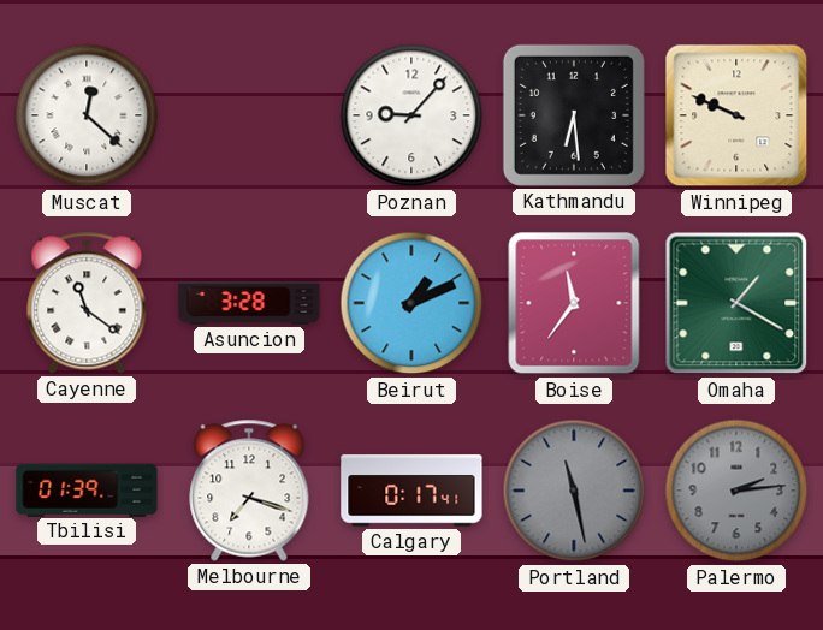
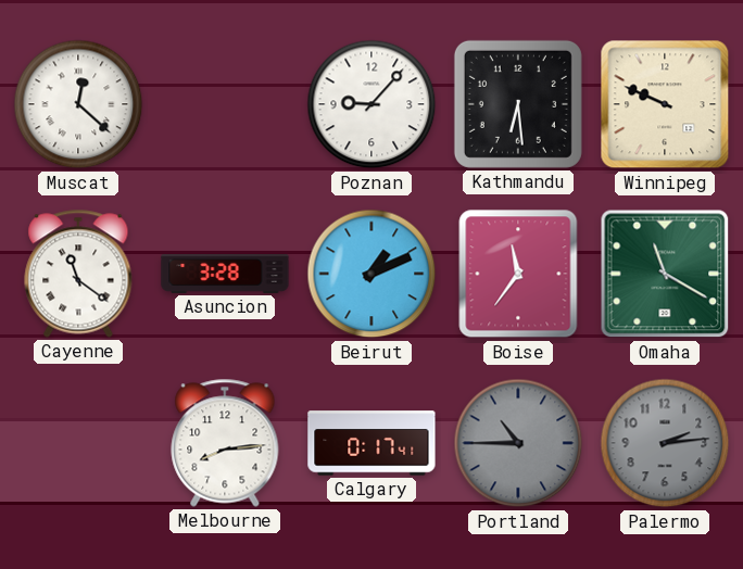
Omaha: 1:20 -> 11:20 (665, 274)
Tbilisi: 01:39 -> none (87, 489)
Melbourne: 7:18 -> 8:14 (225, 443)
Portland: 11:28 -> 10:45 (518, 443)
